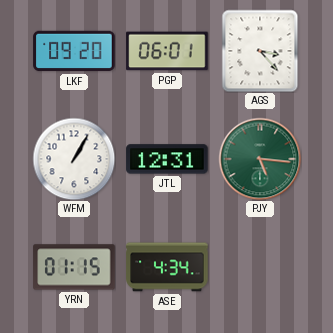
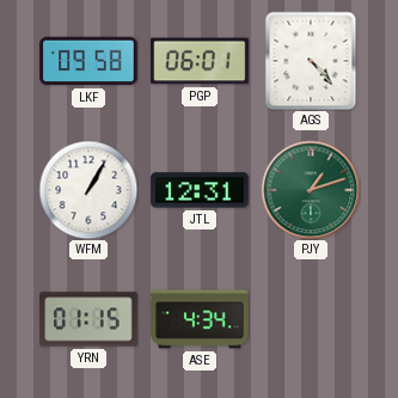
LKF: 09:20 -> 09:58 (88, 61)
AGS: 3:23 -> 4:23 (311, 61)
PJY: 5:16 -> 1:12 (311, 190)
